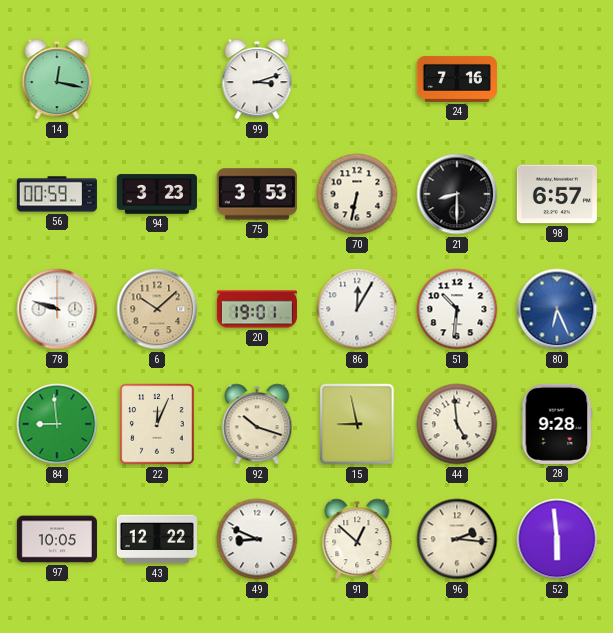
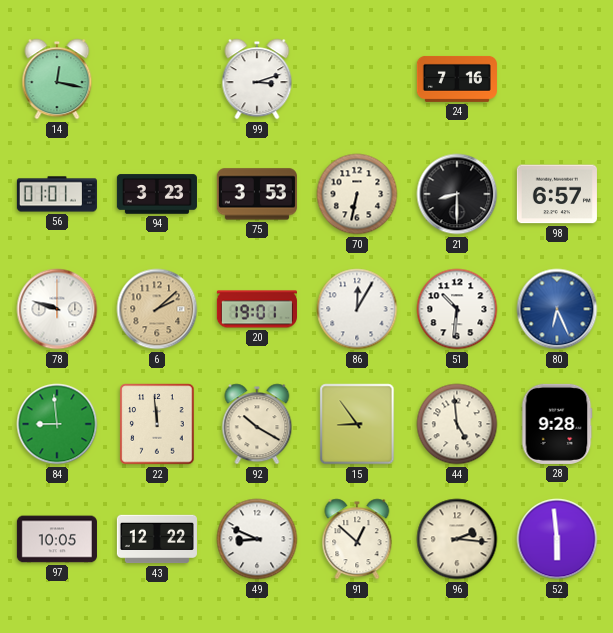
56: 00:59 -> 01:01 (57, 194)
6: 10:08 -> 2:08 (157, 309)
22: 12:04 -> 11:59 (157, 424)
92: 10:18 -> 10:20 (257, 424)
15: 8:58 -> 8:54 (357, 424)
